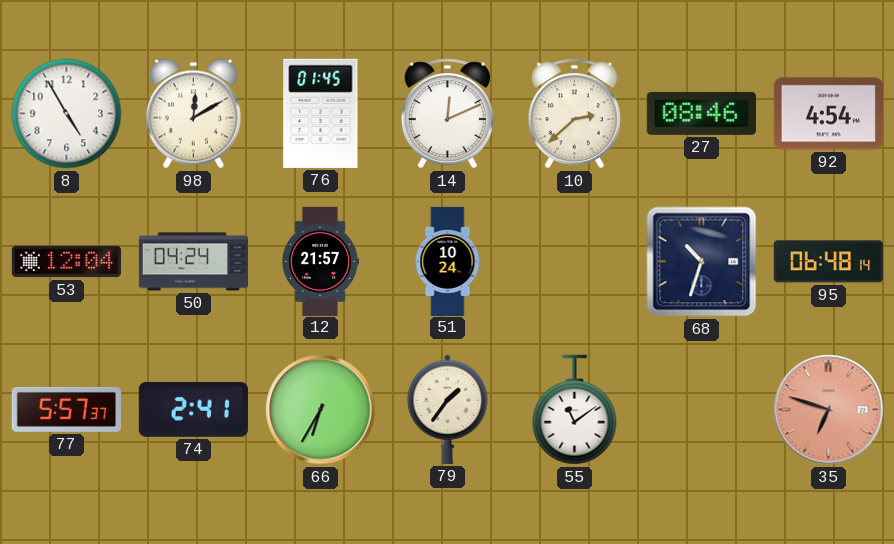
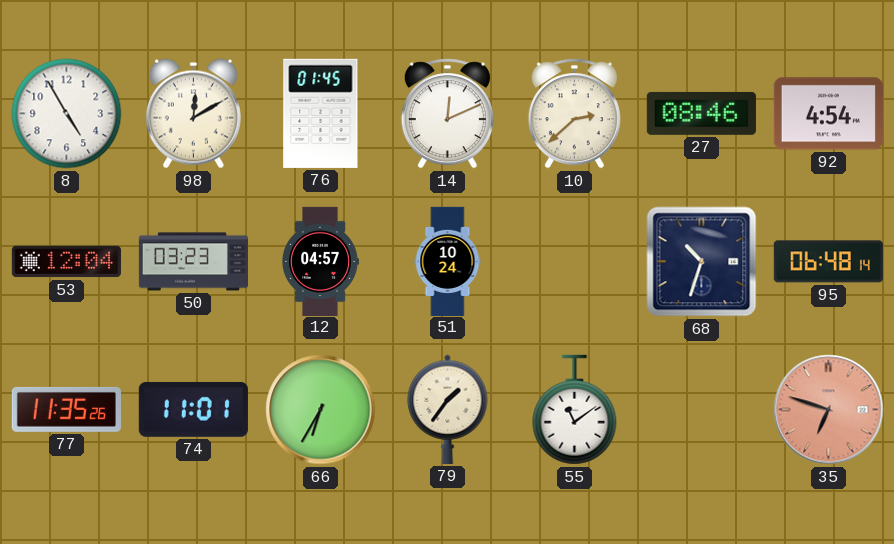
50: 04:24 -> 03:23 (193, 262)
12: 21:57 -> 04:57 (321, 261)
77: 5:57 -> 11:35 (66, 409)
74: 2:41 -> 11:01 (193, 409)
